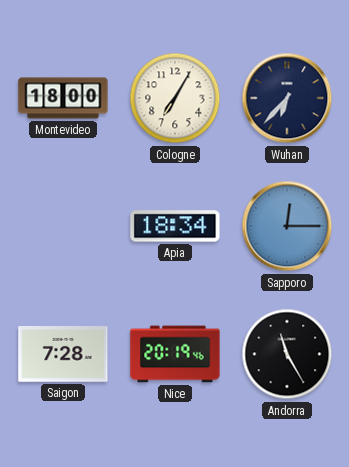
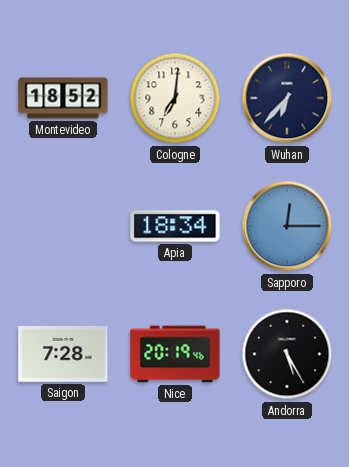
Montevideo: 18:00 -> 18:52 (63, 98)
Cologne: 7:05 -> 7:01 (175, 98)
Andorra: 11:25 -> 5:25 (287, 354)
